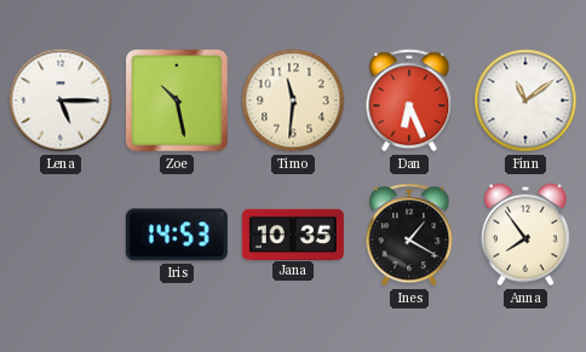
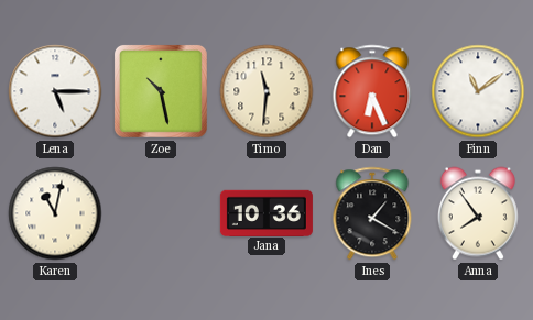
Karen: none -> 11:02 (55, 213)
Iris: 14:53 -> none (177, 235)
Jana: 10:35 -> 10:36 (266, 212)
